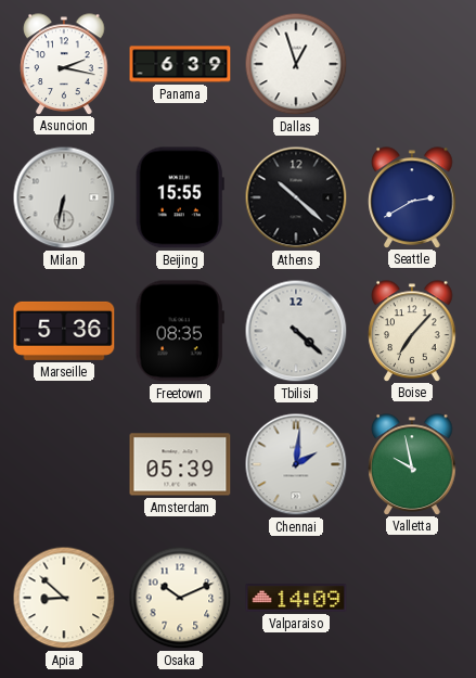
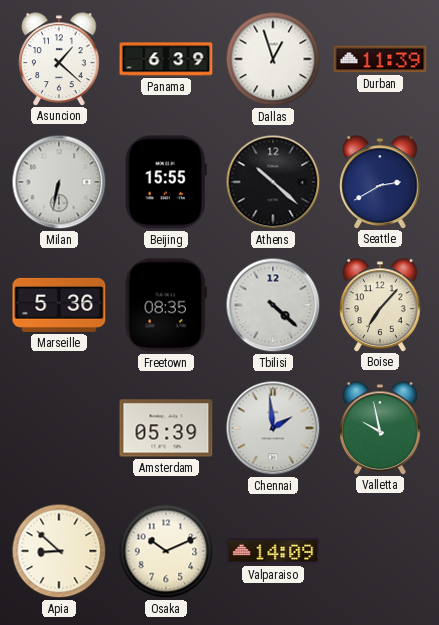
Asuncion: 2:17 -> 1:22 (59, 59)
Durban: none -> 11:39 (380, 59)
Chennai: 2:01 -> 1:59 (273, 428)
